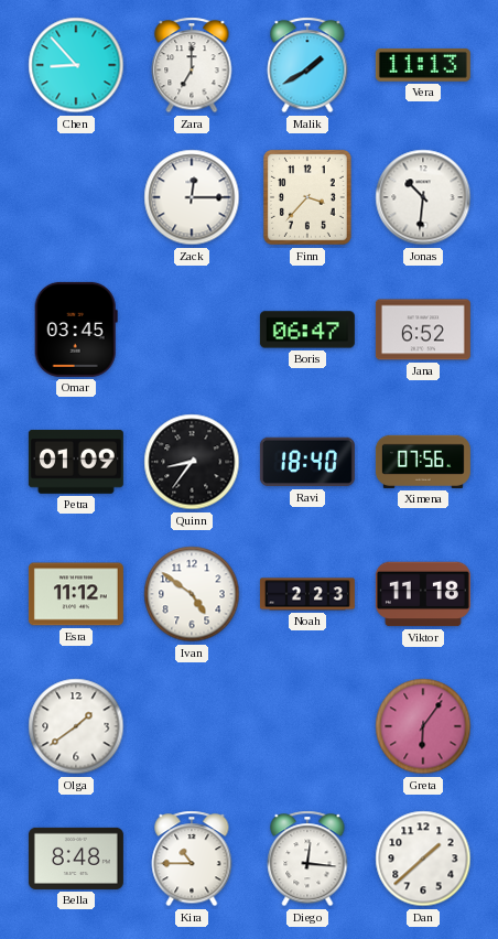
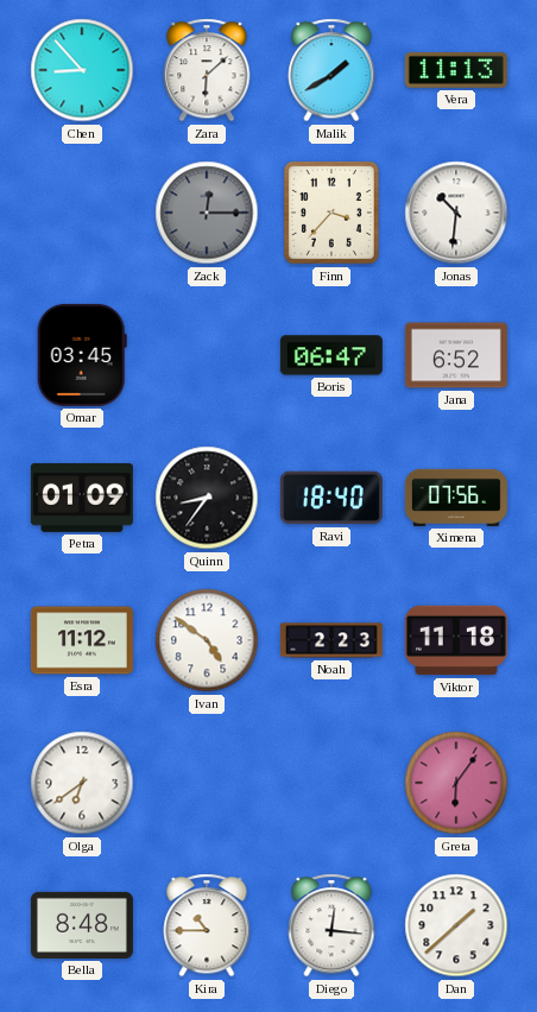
Zara: 7:00 -> 6:08 (207, 70)
Zack dial: white -> grey (207, 213)
Olga: 1:39 -> 6:39 (82, 783)
